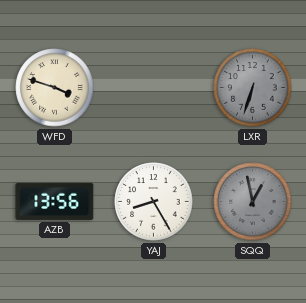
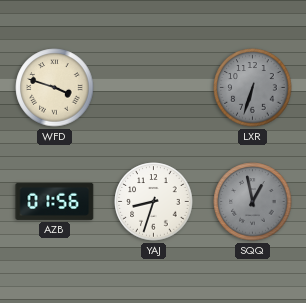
AZB: 13:56 -> 01:56 (55, 201)
YAJ: 8:25 -> 8:33 (154, 202)
